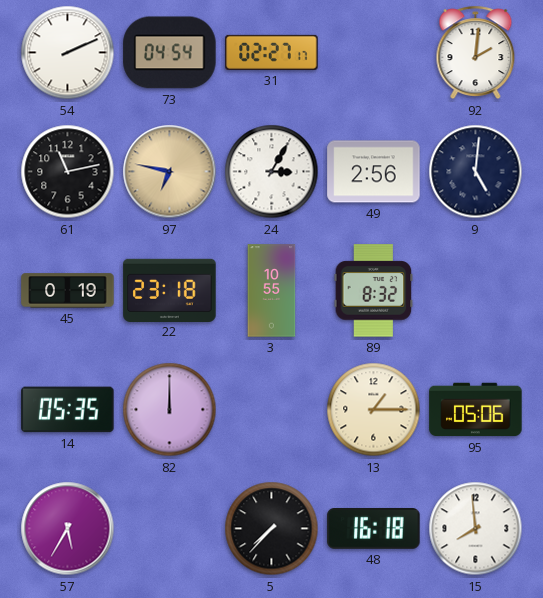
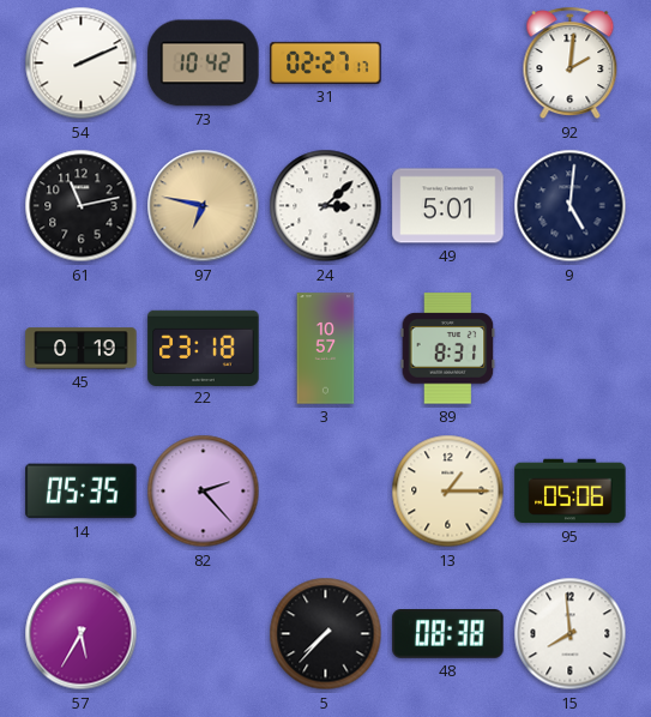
73: 04:54 -> 10:42 (204, 64)
24: 3:05 -> 3:08 (326, 206)
49: 2:56 -> 5:01 (448, 206)
3: 10:55 -> 10:57 (326, 349)
89: 8:32 -> 8:31 (448, 349)
82: 12:00 -> 2:23 (204, 492)
48: 16:18 -> 08:38 (448, 634)
